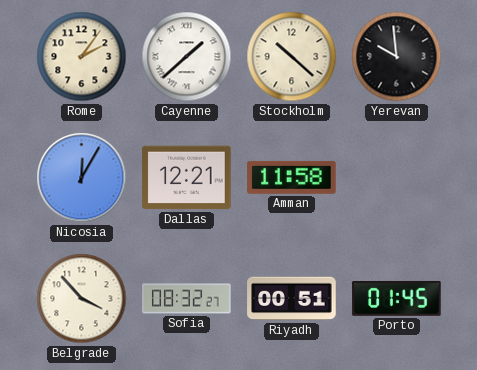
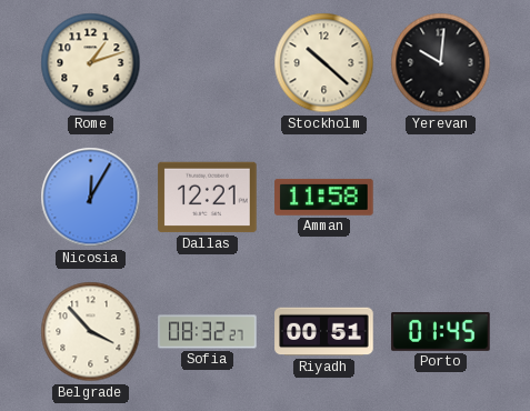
Rome: 2:06 -> 1:12 (91, 63)
Cayenne: 1:38 -> none (187, 57)
Yerevan: 9:59 -> 10:01 (441, 63)
